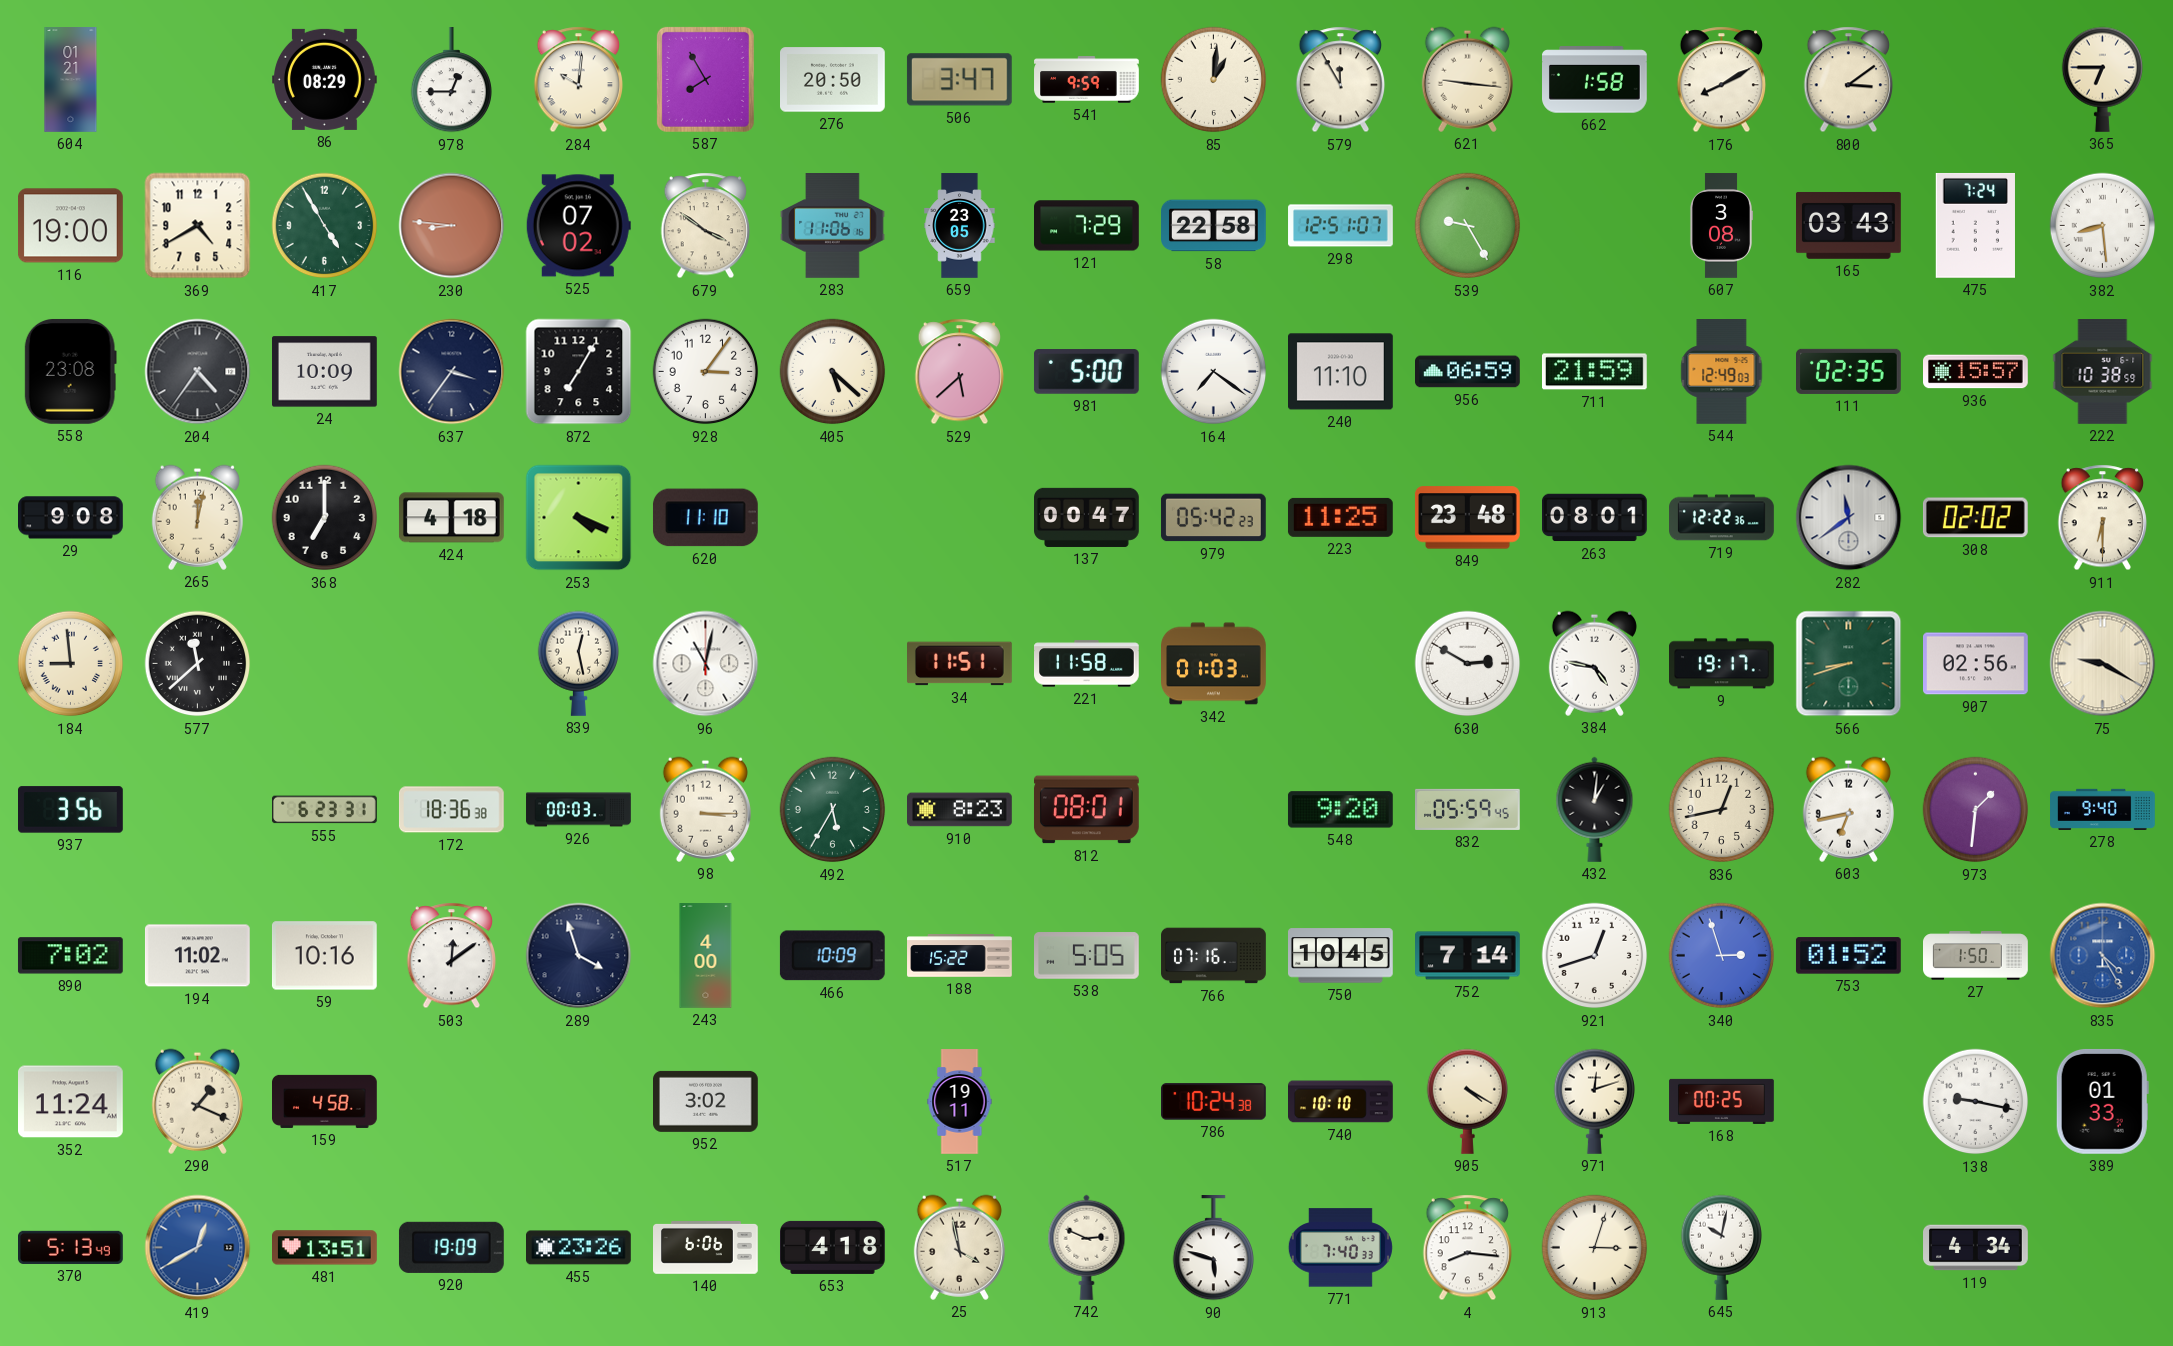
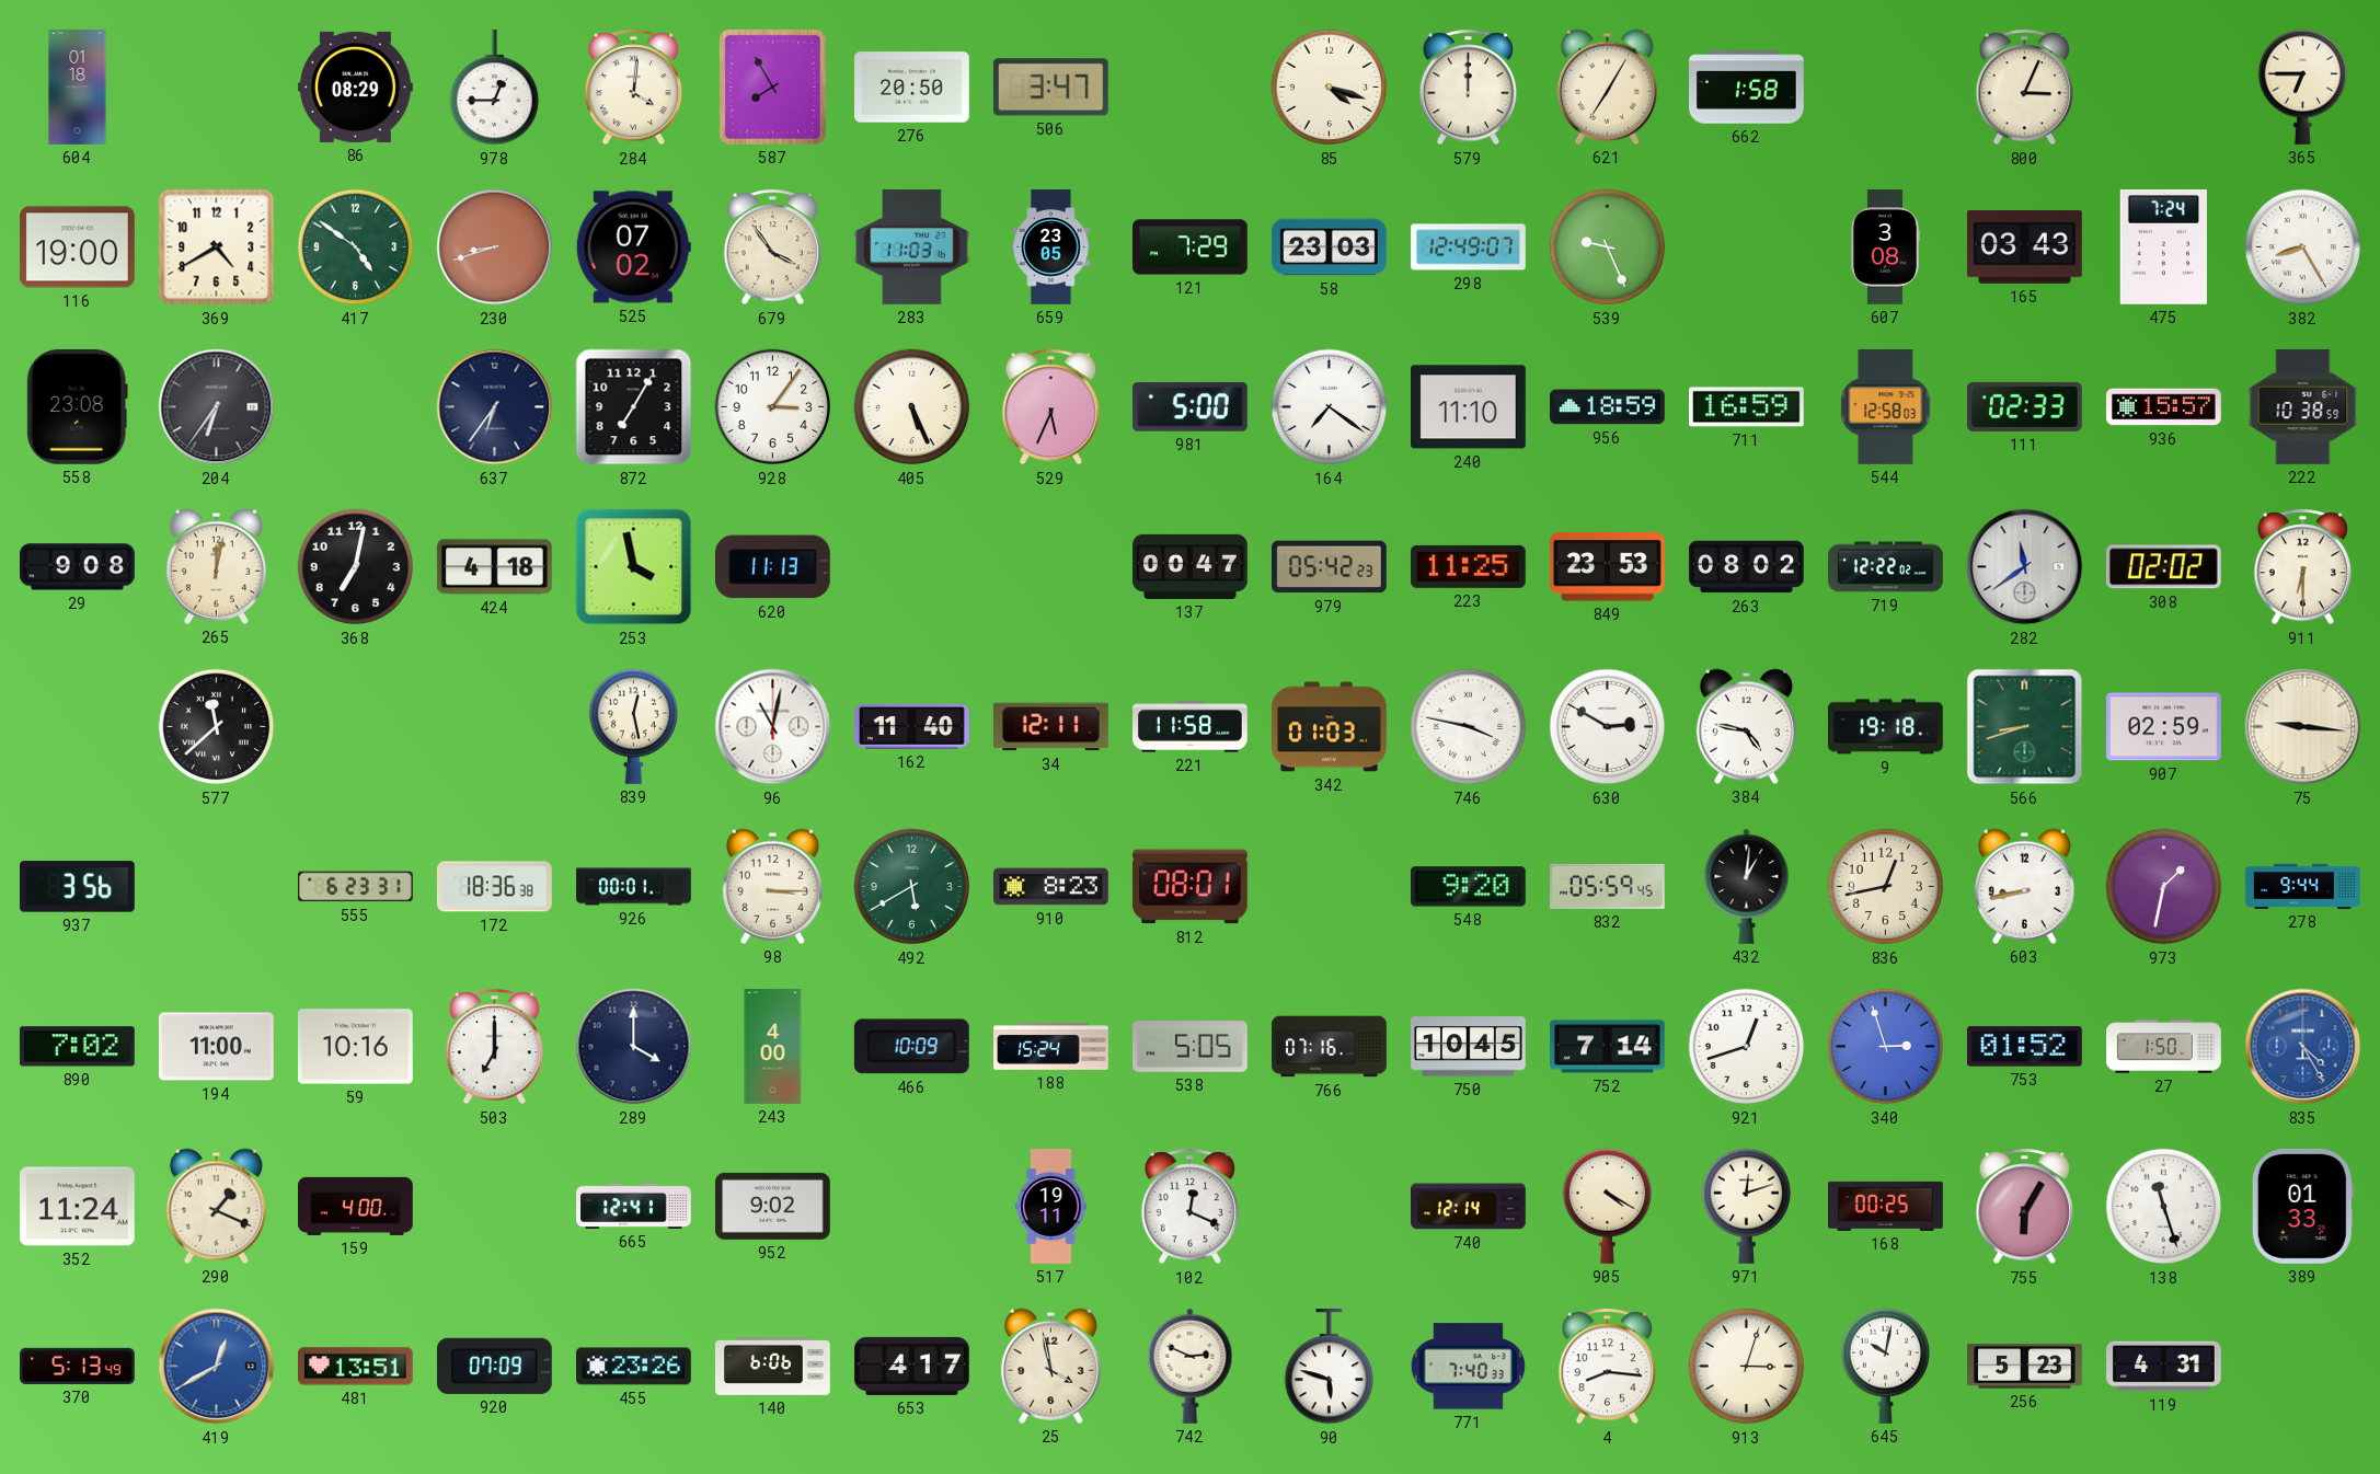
604: 01:21 -> 01:18 (78, 88)
284: 10:01 -> 4:01 (634, 88)
541: 9:59 -> none (1087, 80)
85: 1:01 -> 4:18 (1330, 88)
579: 11:55 -> 12:00 (1469, 88)
621: 9:16 -> 7:05 (1607, 87)
176: 8:10 -> none (1722, 80)
800: 3:09 -> 3:04 (2025, 88)
417: 4:55 -> 4:51 (356, 247)
230: 8:46 -> 8:42 (495, 247)
679: 3:51 -> 3:54 (773, 247)
283: 11:06 -> 11:03 (912, 247)
58: 22:58 -> 23:03 (1330, 247)
298: 12:51 -> 12:49 (1469, 247)
539: 9:25 -> 9:26 (1608, 247)
382: 8:29 -> 8:25 (2303, 247)
204: 4:36 -> 6:36 (217, 407)
24: 10:09 -> none (325, 372)
637: 3:36 -> 6:36 (495, 407)
405: 5:22 -> 5:26 (912, 407)
529: 5:38 -> 5:34 (1051, 407)
956: 06:59 -> 18:59 (1608, 407)
711: 21:59 -> 16:59 (1747, 407)
544: 12:49 -> 12:58 (1886, 407)
111: 02:35 -> 02:33 (2025, 406)
368: 7:00 -> 7:02 (356, 567)
253: 4:19 -> 3:58 (634, 567)
620: 11:10 -> 11:13 (772, 567)
849: 23:48 -> 23:53 (1607, 567)
263: 08:01 -> 08:02 (1747, 567)
719: 12:22:36 -> 12:22:02 (1886, 567)
184: 8:59 -> none (71, 664)
162: none -> 11:40 (912, 727)
34: 11:51 -> 12:11 (1051, 727)
746: none -> 3:47 (1469, 727)
9: 19:17 -> 19:18 (1886, 727)
907: 02:56 -> 02:59 (2164, 727)
75: 9:20 -> 9:16 (2303, 727)
926: 00:03 -> 00:01 (634, 887)
492: 5:35 -> 5:40 (912, 887)
603: 6:43 -> 8:43 (2024, 886)
973: 1:31 -> 1:32 (2164, 887)
278: 9:40 -> 9:44 (2303, 886)
194: 11:02 -> 11:00 (217, 1047)
503: 12:09 -> 7:00 (495, 1047)
289: 3:57 -> 4:00 (634, 1047)
188: 15:22 -> 15:24 (1051, 1047)
159: 4:58 -> 4:00 (356, 1206)
665: none -> 12:41 (634, 1206)
952: 3:02 -> 9:02 (773, 1206)
102: none -> 12:19 (1191, 1207)
786: 10:24 -> none (1214, 1102)
740: 10:10 -> 12:14 (1469, 1207)
755: none -> 6:05 (2025, 1207)
138: 9:17 -> 11:27 (2164, 1207)
920: 19:09 -> 07:09 (494, 1366)
653: 4:18 -> 4:17 (912, 1366)
256: none -> 5:23 (2025, 1367)
119: 4:34 -> 4:31 (2164, 1367)
